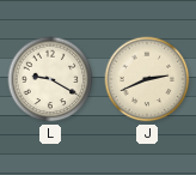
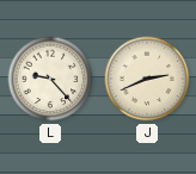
L: 9:20 -> 9:23 (50, 79)
